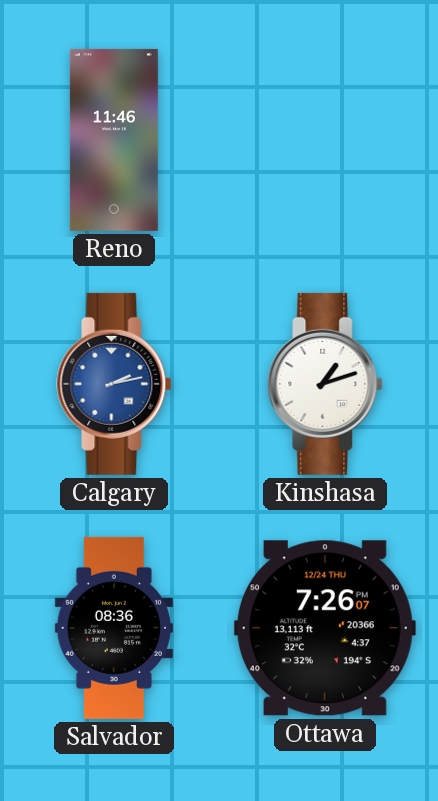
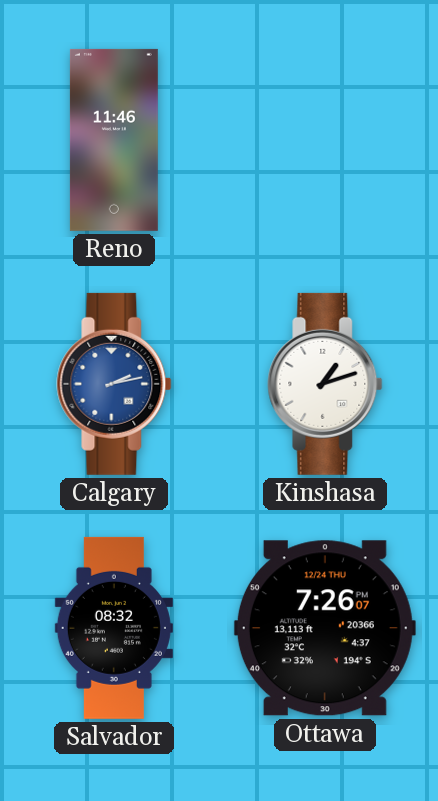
Salvador: 08:36 -> 08:32 (114, 628)
